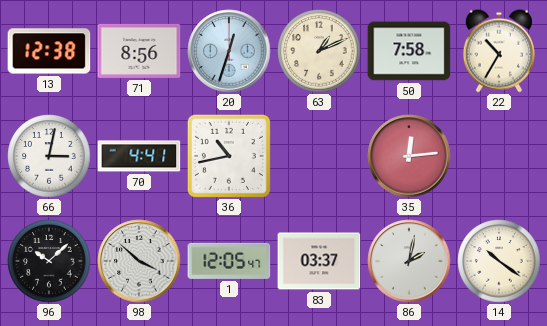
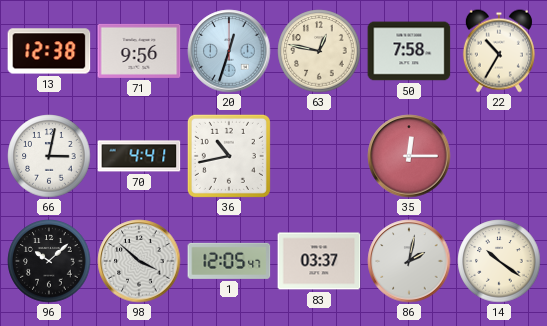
71: 8:56 -> 9:56 (139, 51)
63: 1:11 -> 12:47 (319, 51)
35: 12:14 -> 12:15 (409, 156)
